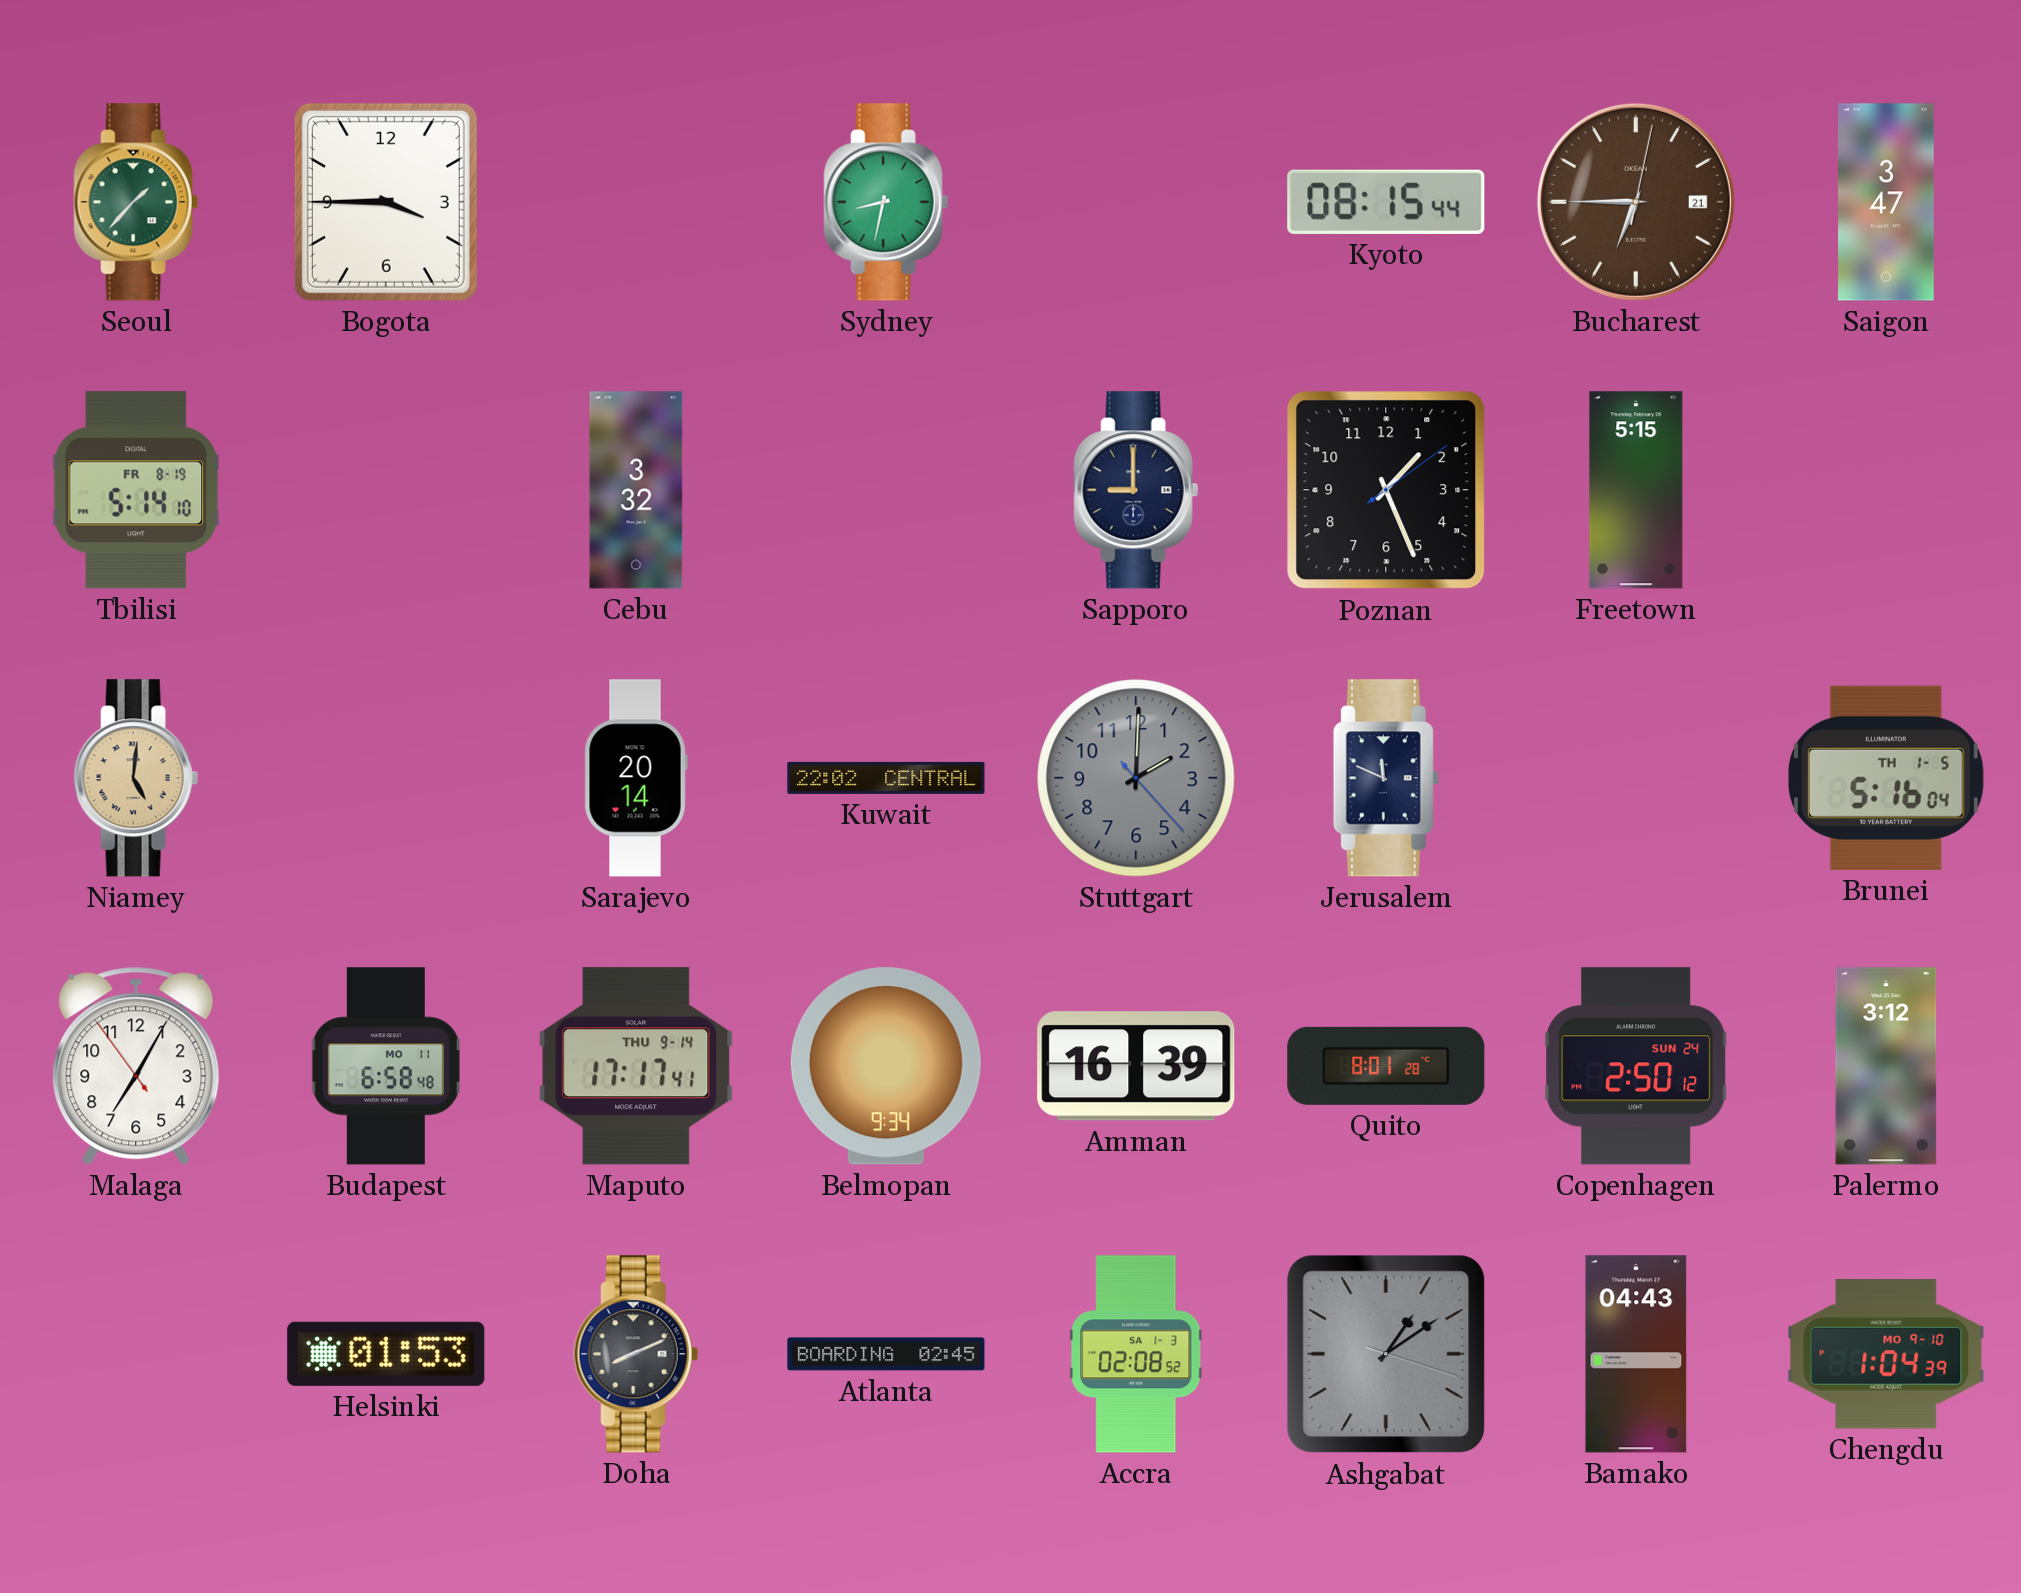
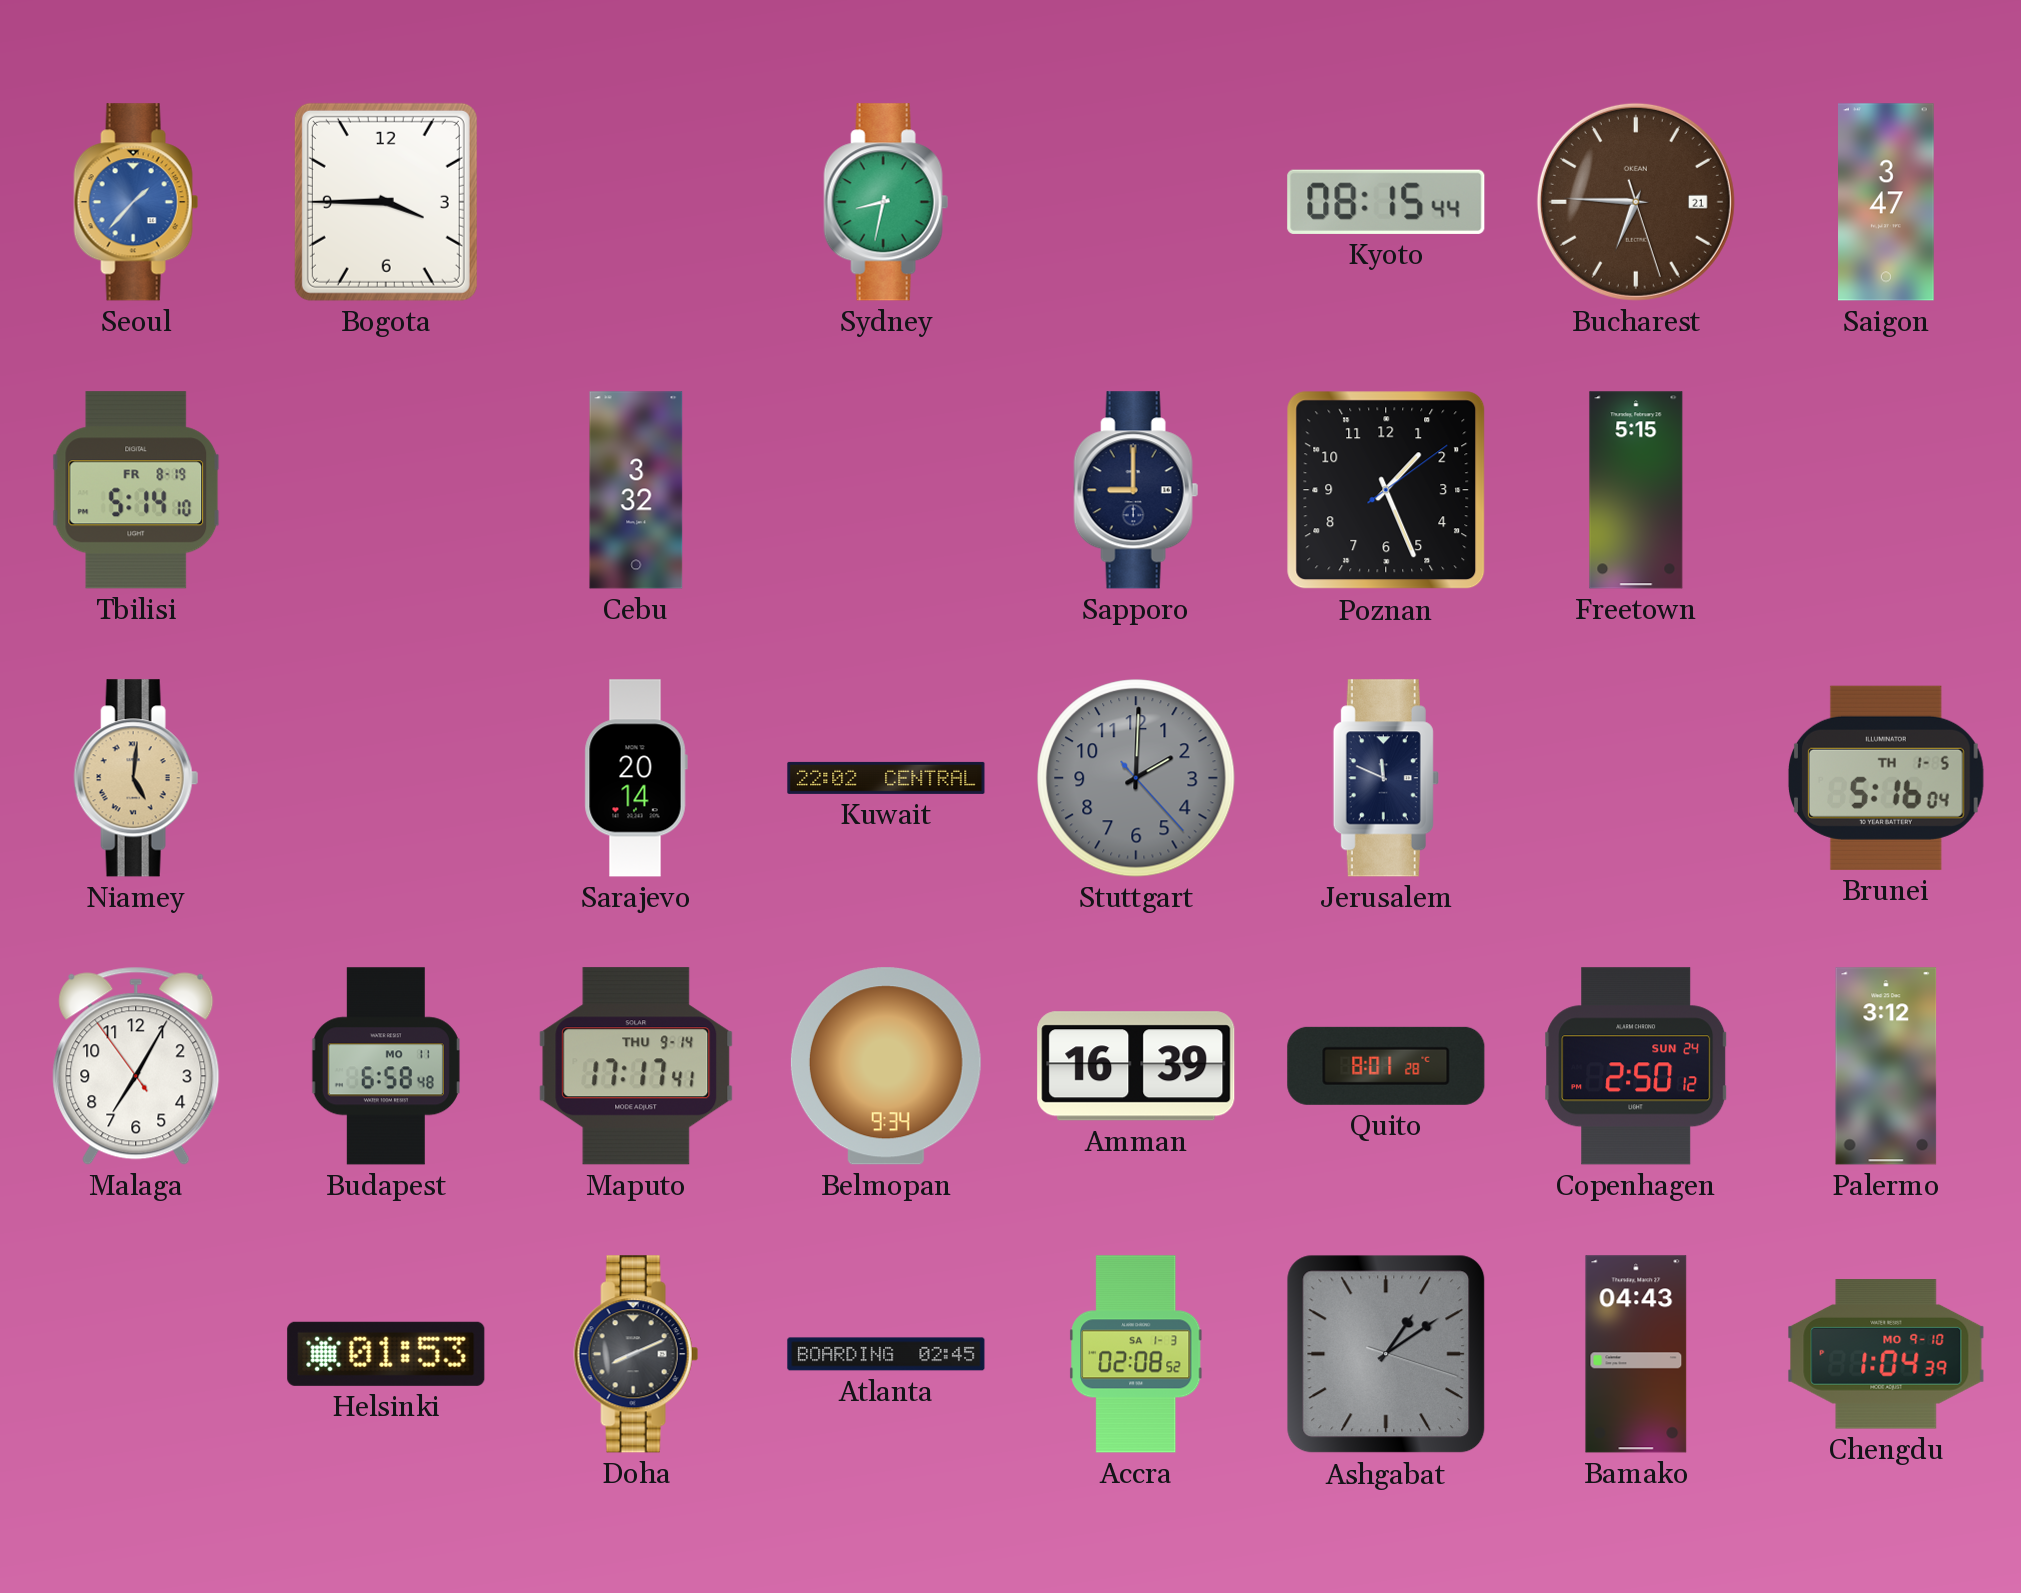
Seoul dial: green -> blue (136, 202)
Bucharest: 6:45:02 -> 6:45:27 (1636, 202)
